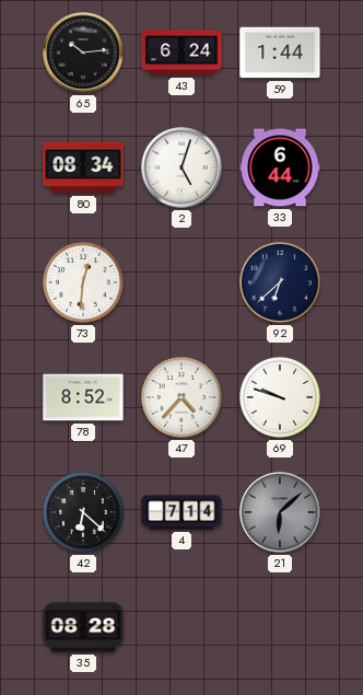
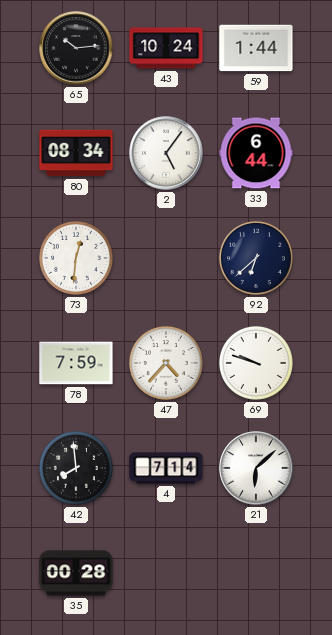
43: 6:24 -> 10:24 (166, 48)
2: 5:03 -> 5:06 (166, 153)
78: 8:52 -> 7:59 (76, 363)
42: 6:22 -> 7:59 (76, 468)
21 dial: grey -> white (256, 468)
35: 08:28 -> 00:28 (76, 573)
